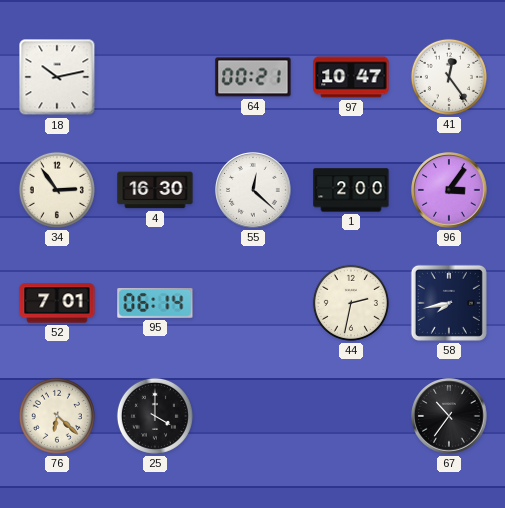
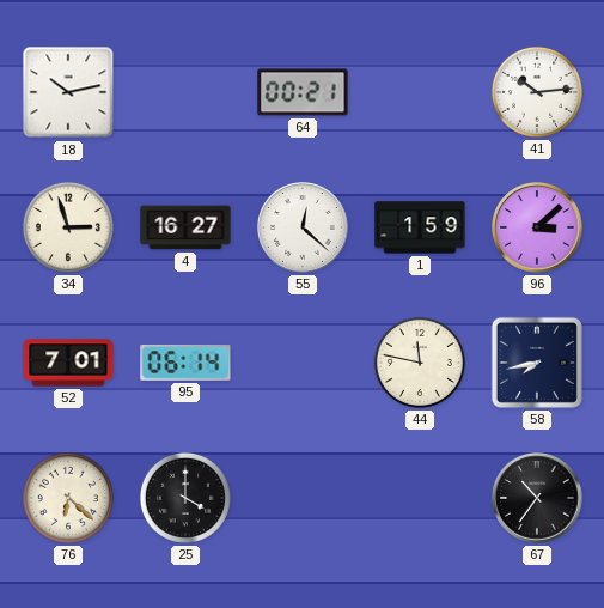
97: 10:47 -> none (351, 77)
41: 12:24 -> 10:14 (537, 92)
34: 2:54 -> 2:57 (68, 227)
4: 16:30 -> 16:27 (185, 227)
1: 2:00 -> 1:59 (420, 227)
96: 3:06 -> 3:08 (537, 227)
44: 2:32 -> 11:47 (420, 363)
